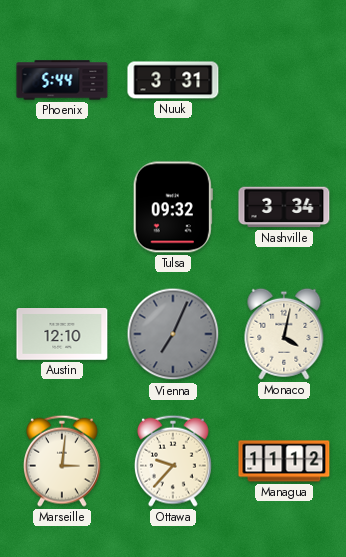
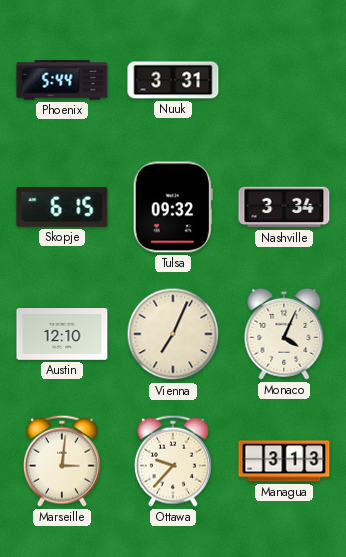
Skopje: none -> 6:15 (62, 207)
Vienna dial: grey -> cream (173, 334)
Monaco: 4:02 -> 4:04 (284, 334)
Managua: 11:12 -> 3:13 (284, 461)
